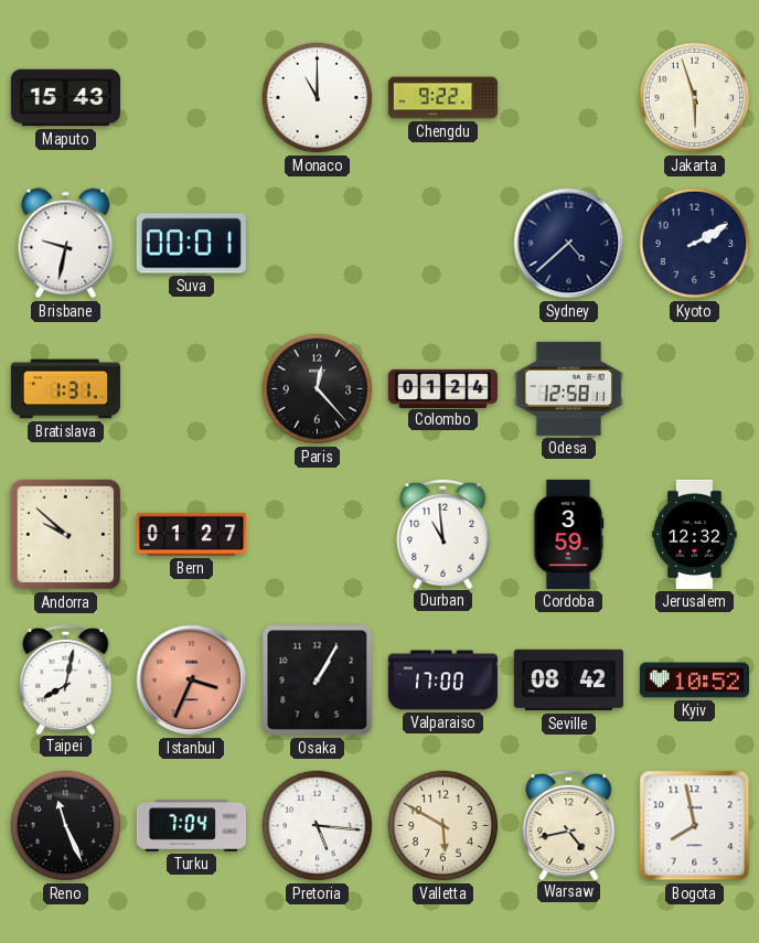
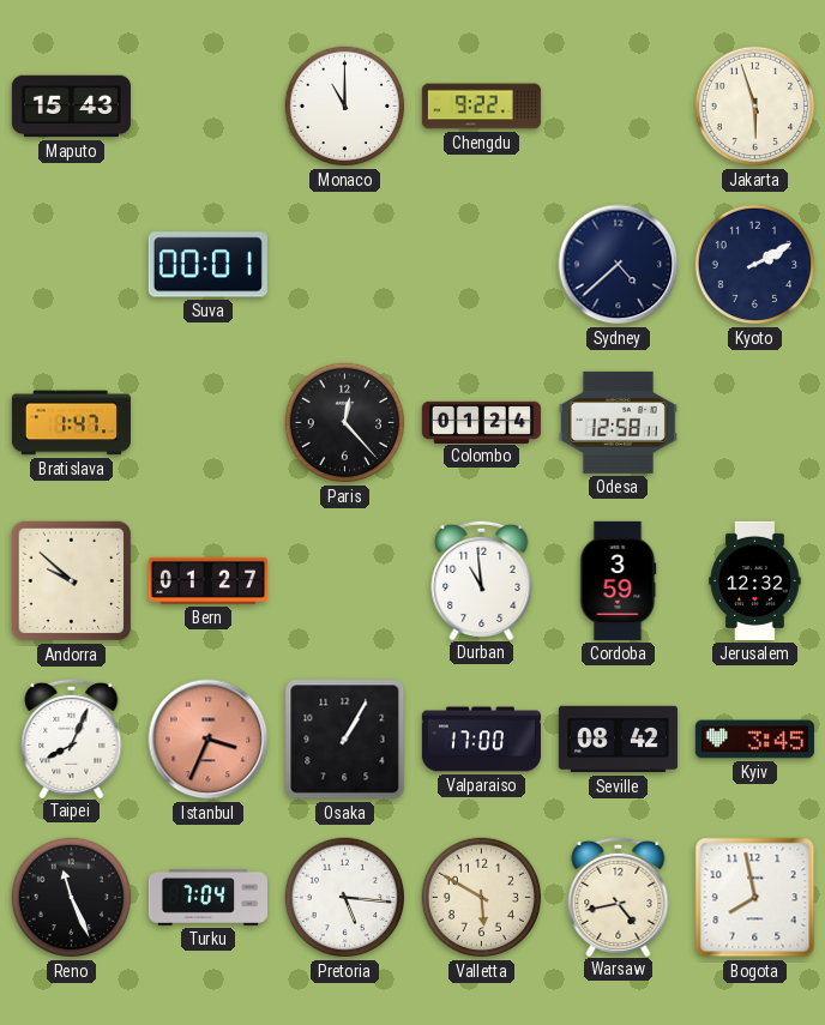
Brisbane: 9:32 -> none (66, 244)
Bratislava: 1:31 -> 1:47 (71, 423)
Taipei: 8:02 -> 8:04 (72, 737)
Kyiv: 10:52 -> 3:45 (754, 740)
